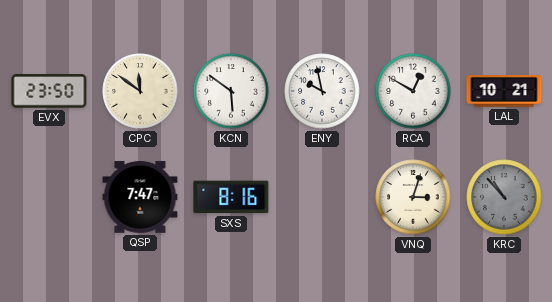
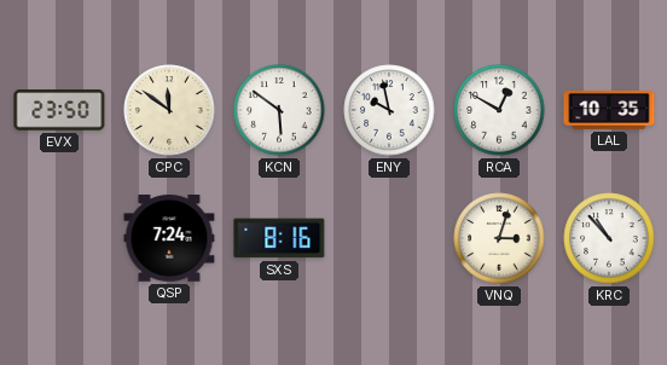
LAL: 10:21 -> 10:35 (609, 111)
QSP: 7:47 -> 7:24 (169, 238)
KRC dial: grey -> white (609, 238)
